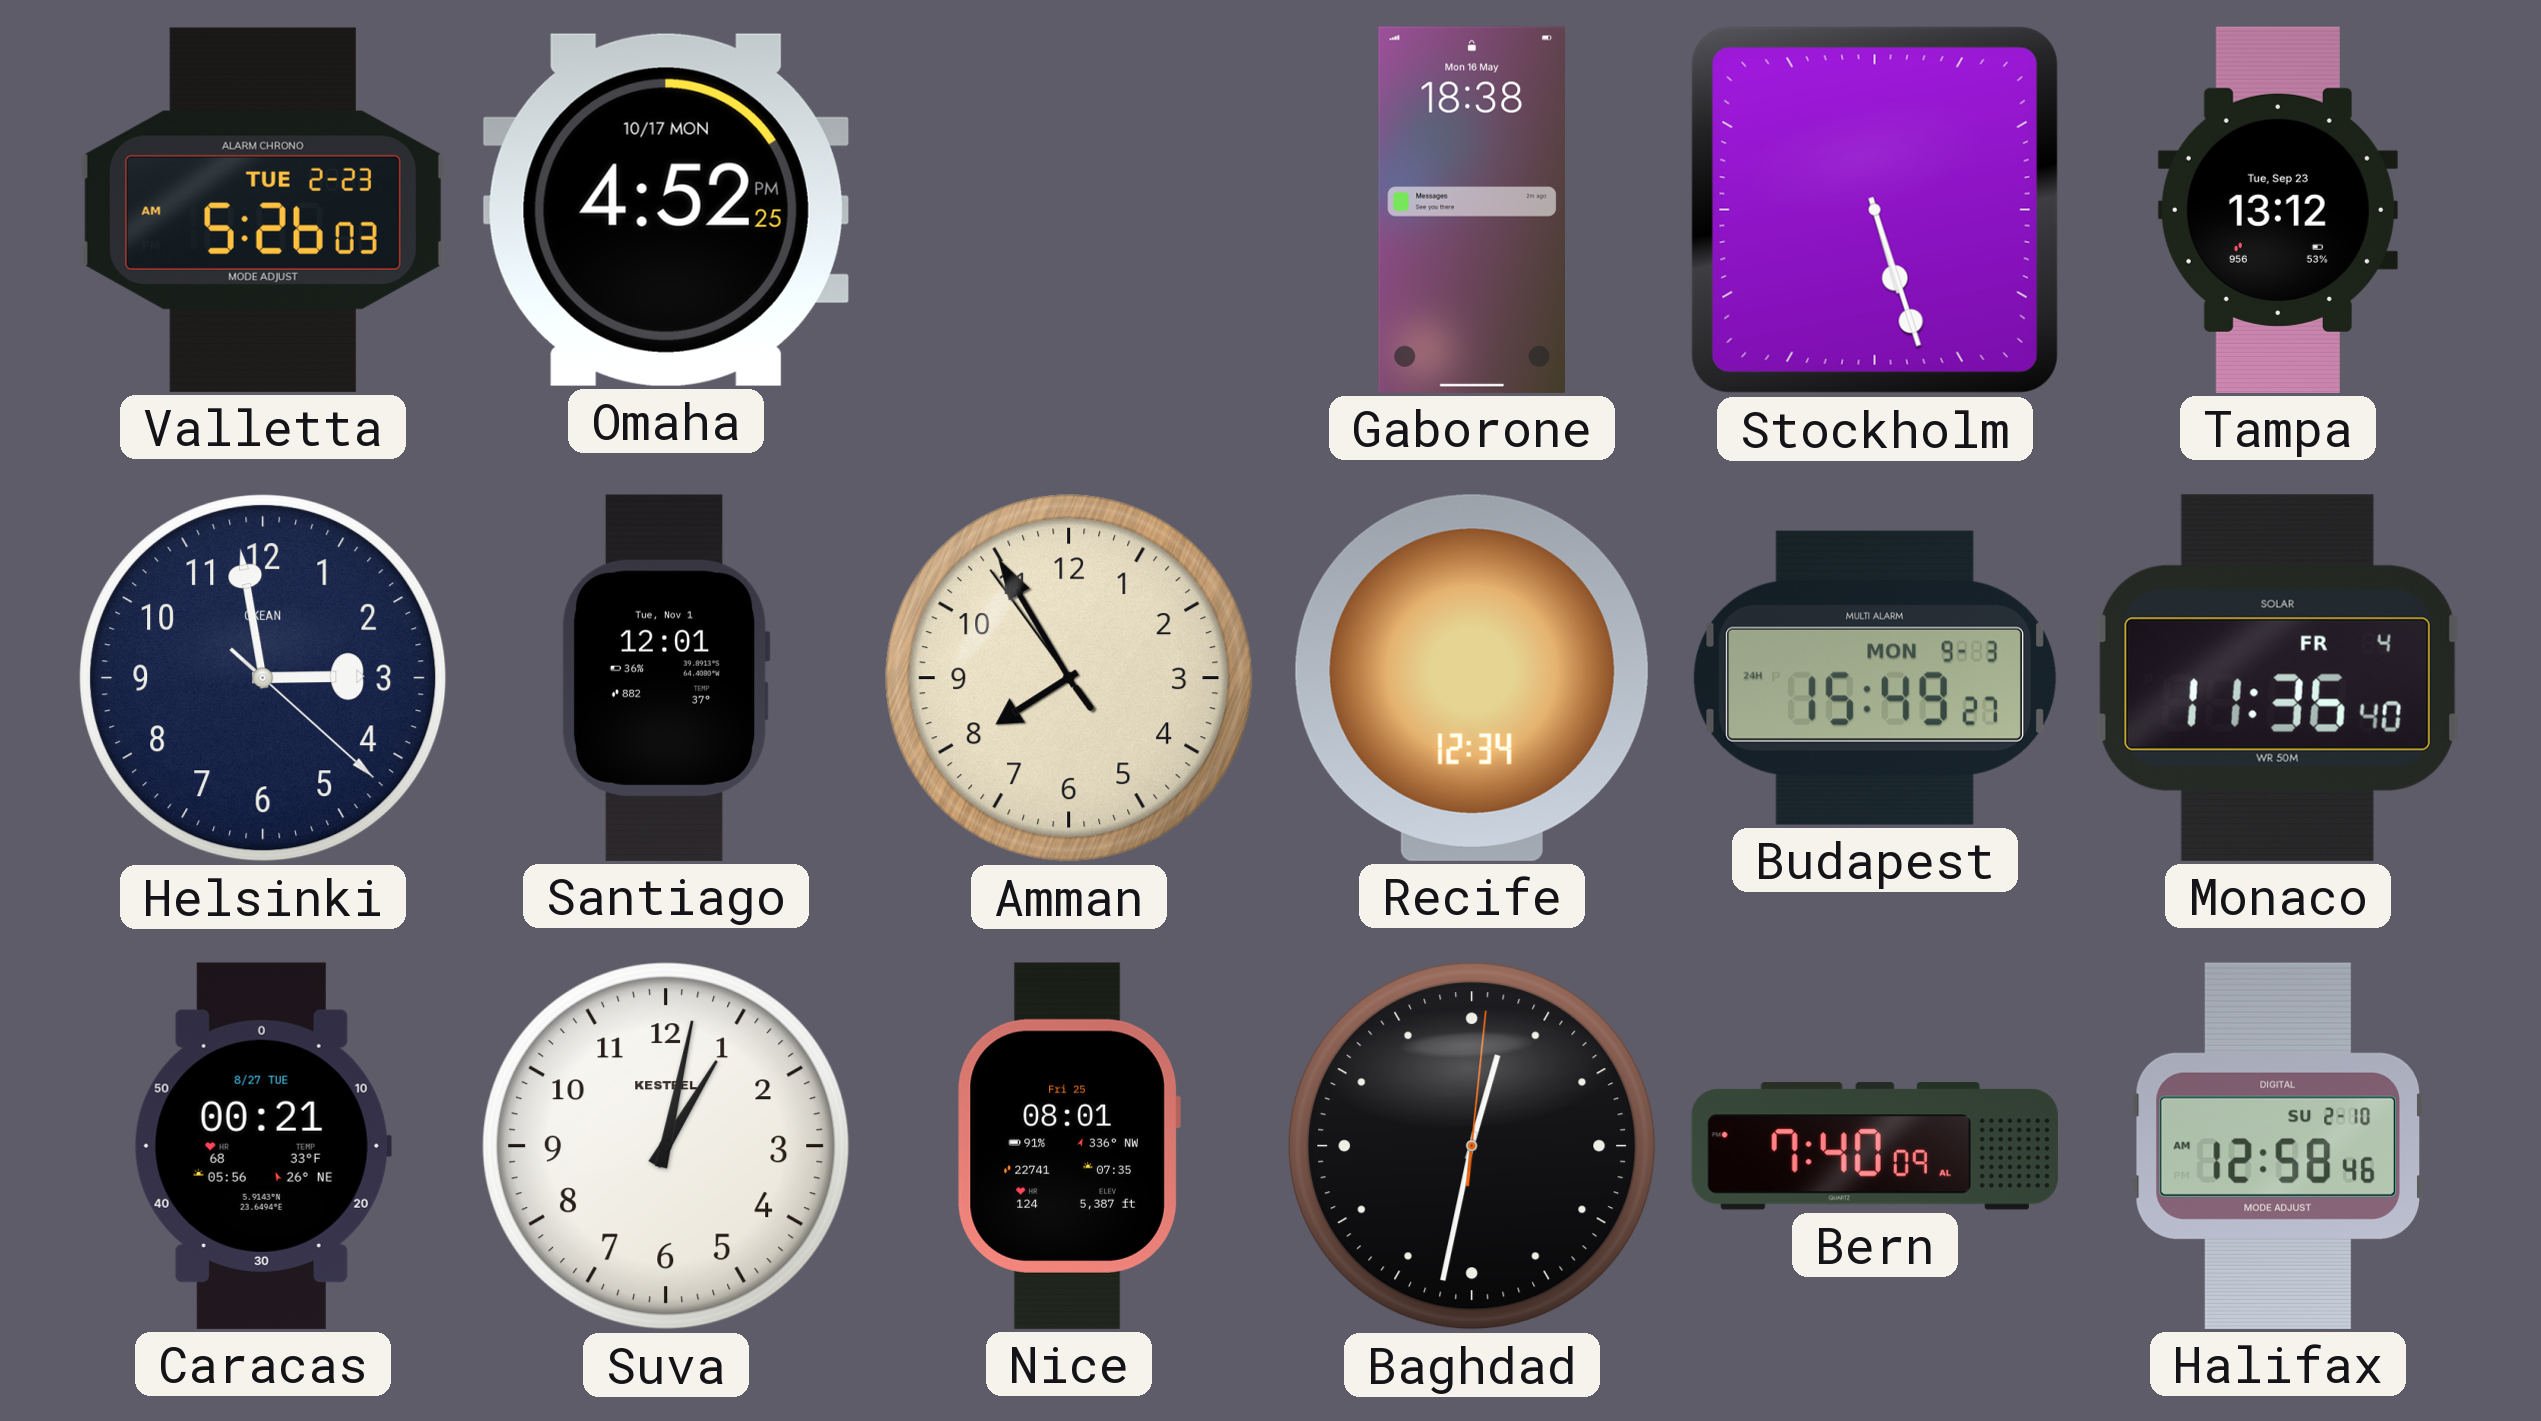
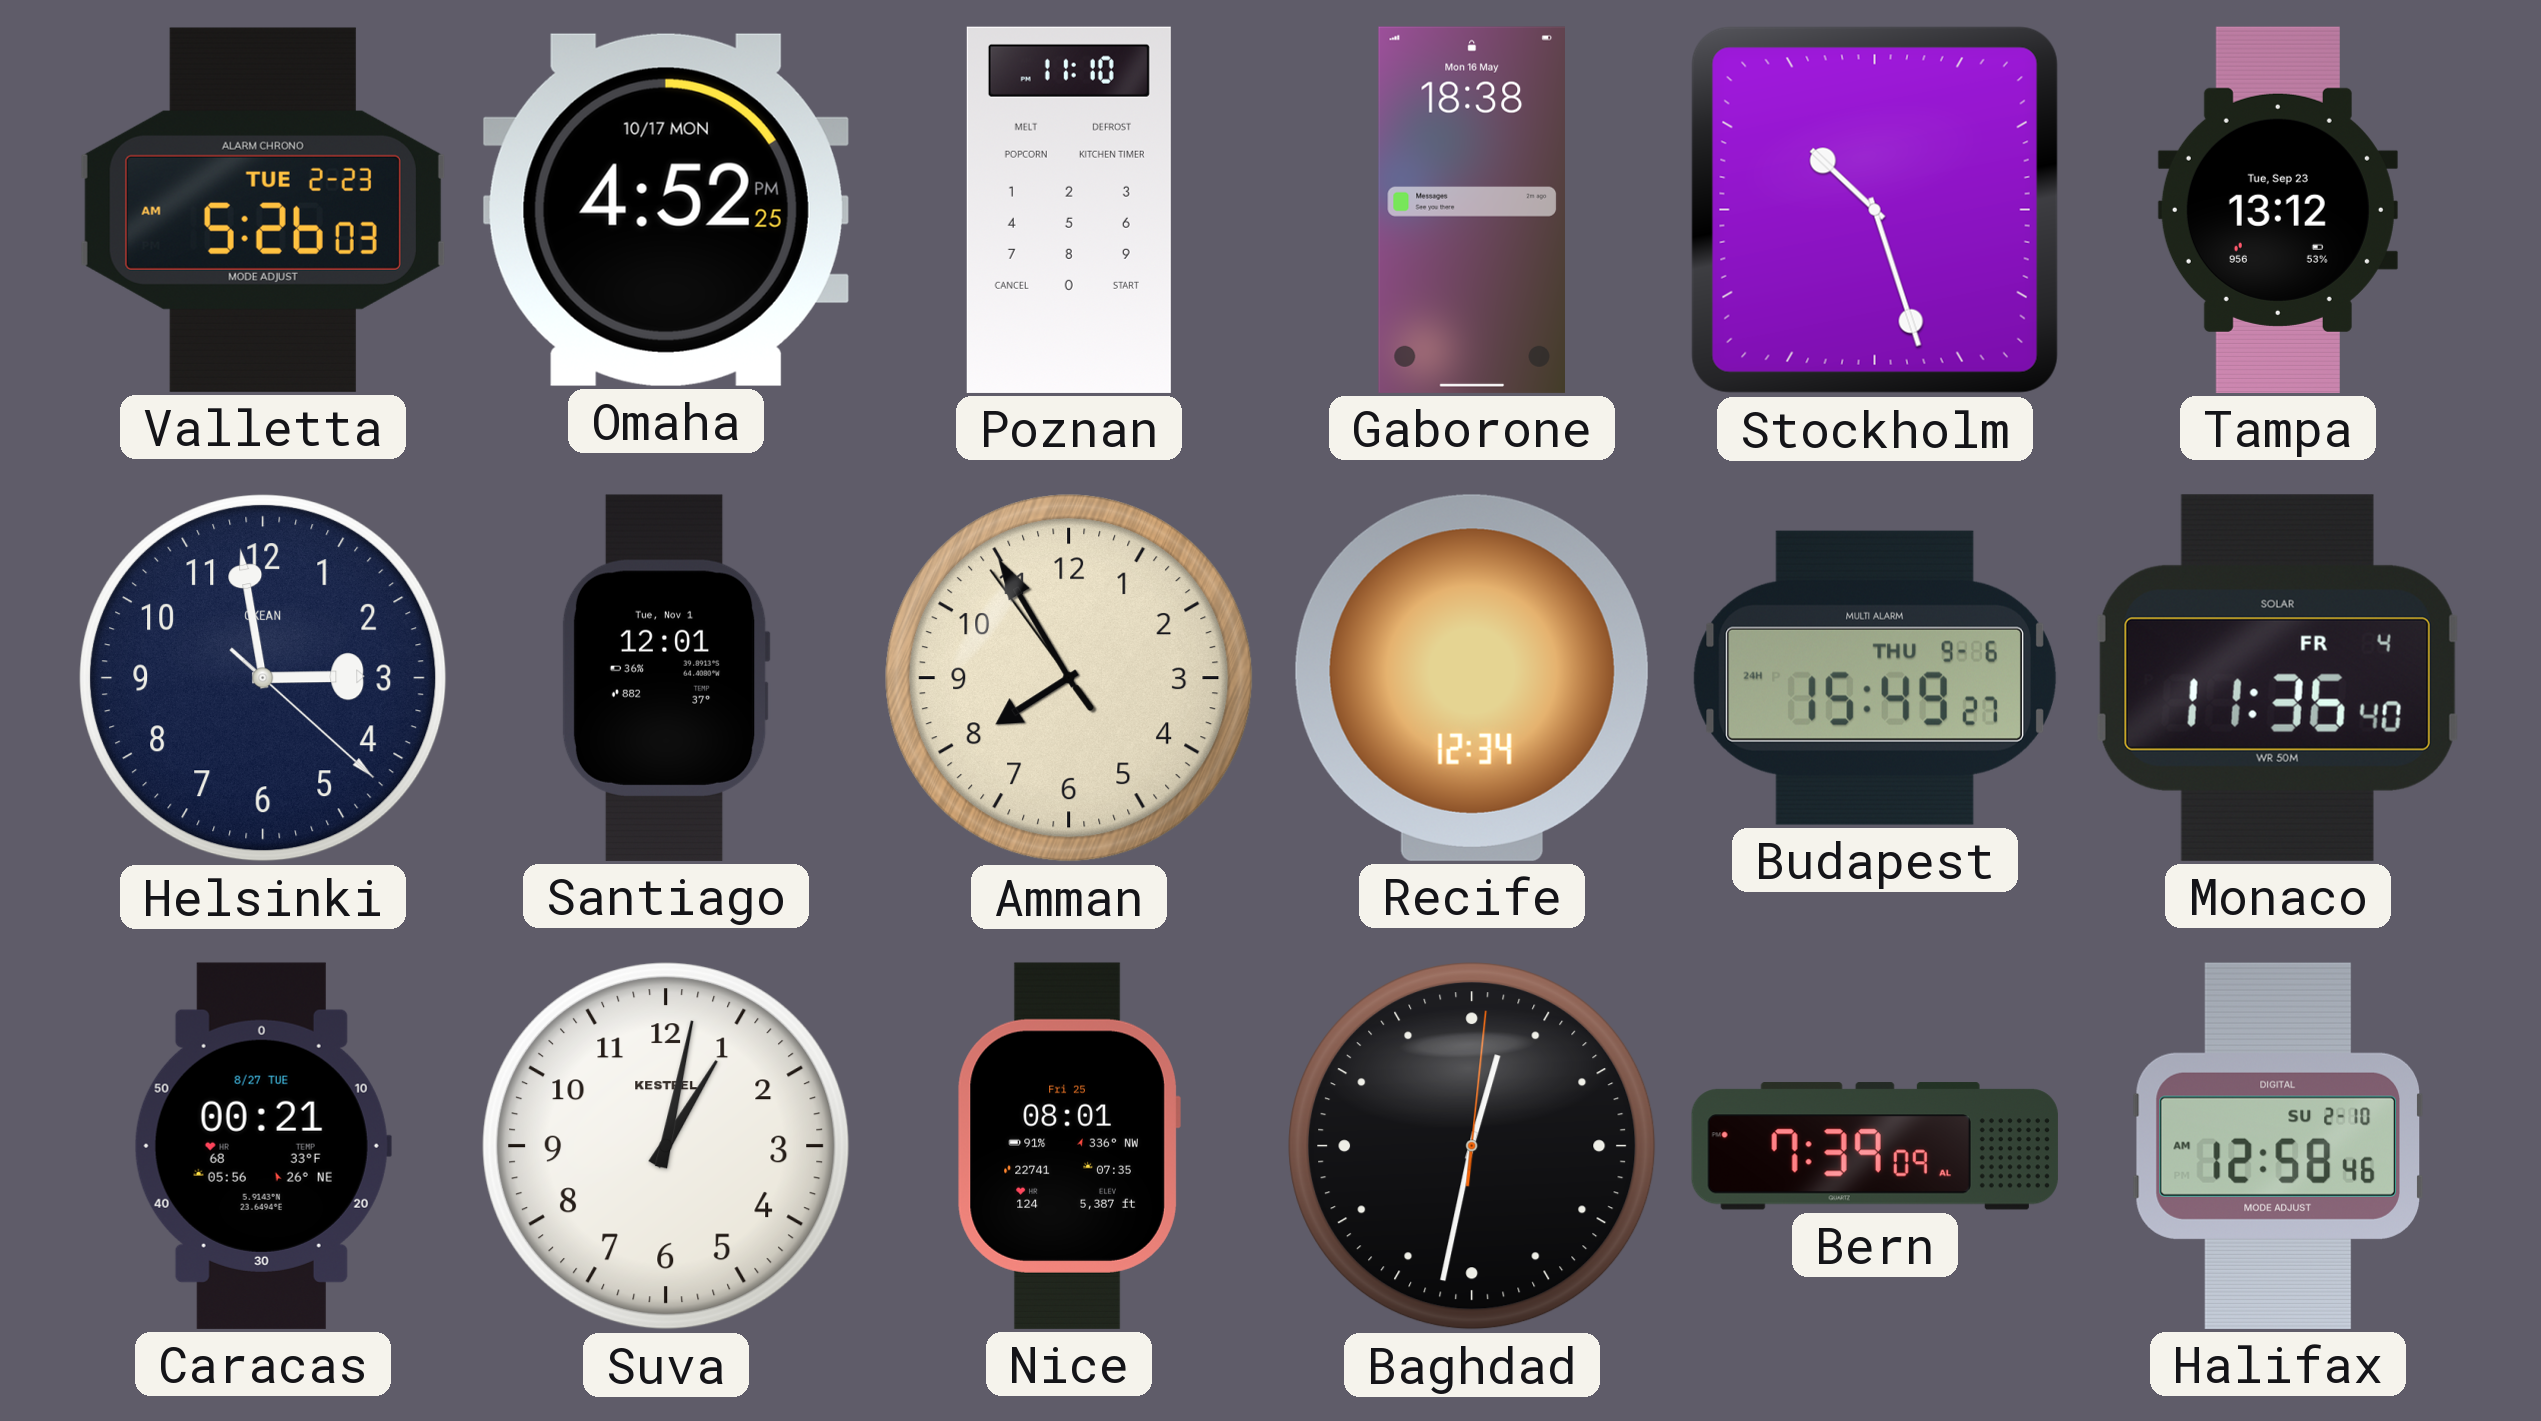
Poznan: none -> 11:10 (1069, 210)
Stockholm: 5:27 -> 10:27 (1875, 210)
Budapest date: MON 9-3 -> THU 9-6 (1875, 678)
Bern: 7:40 -> 7:39 (1875, 1146)
